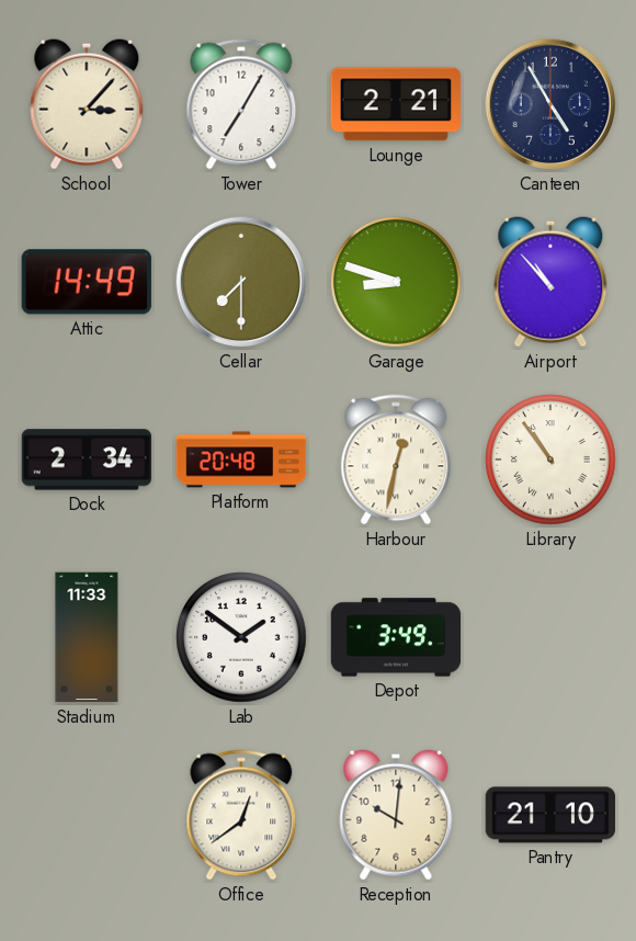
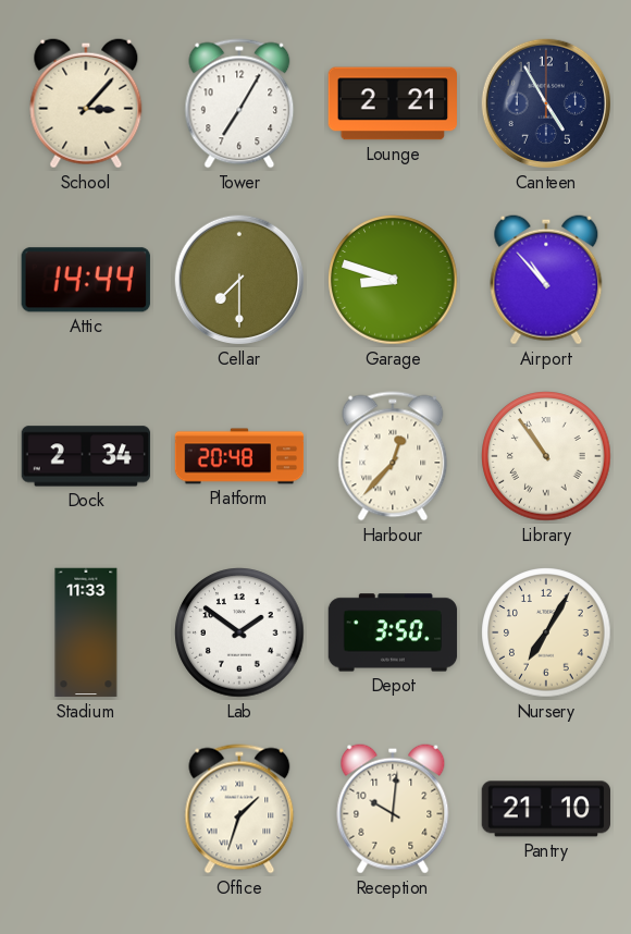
Attic: 14:49 -> 14:44 (86, 280)
Harbour: 12:32 -> 12:37 (393, 456)
Depot: 3:49 -> 3:50 (393, 632)
Nursery: none -> 7:05 (546, 632)
Office: 12:39 -> 1:33 (239, 809)
